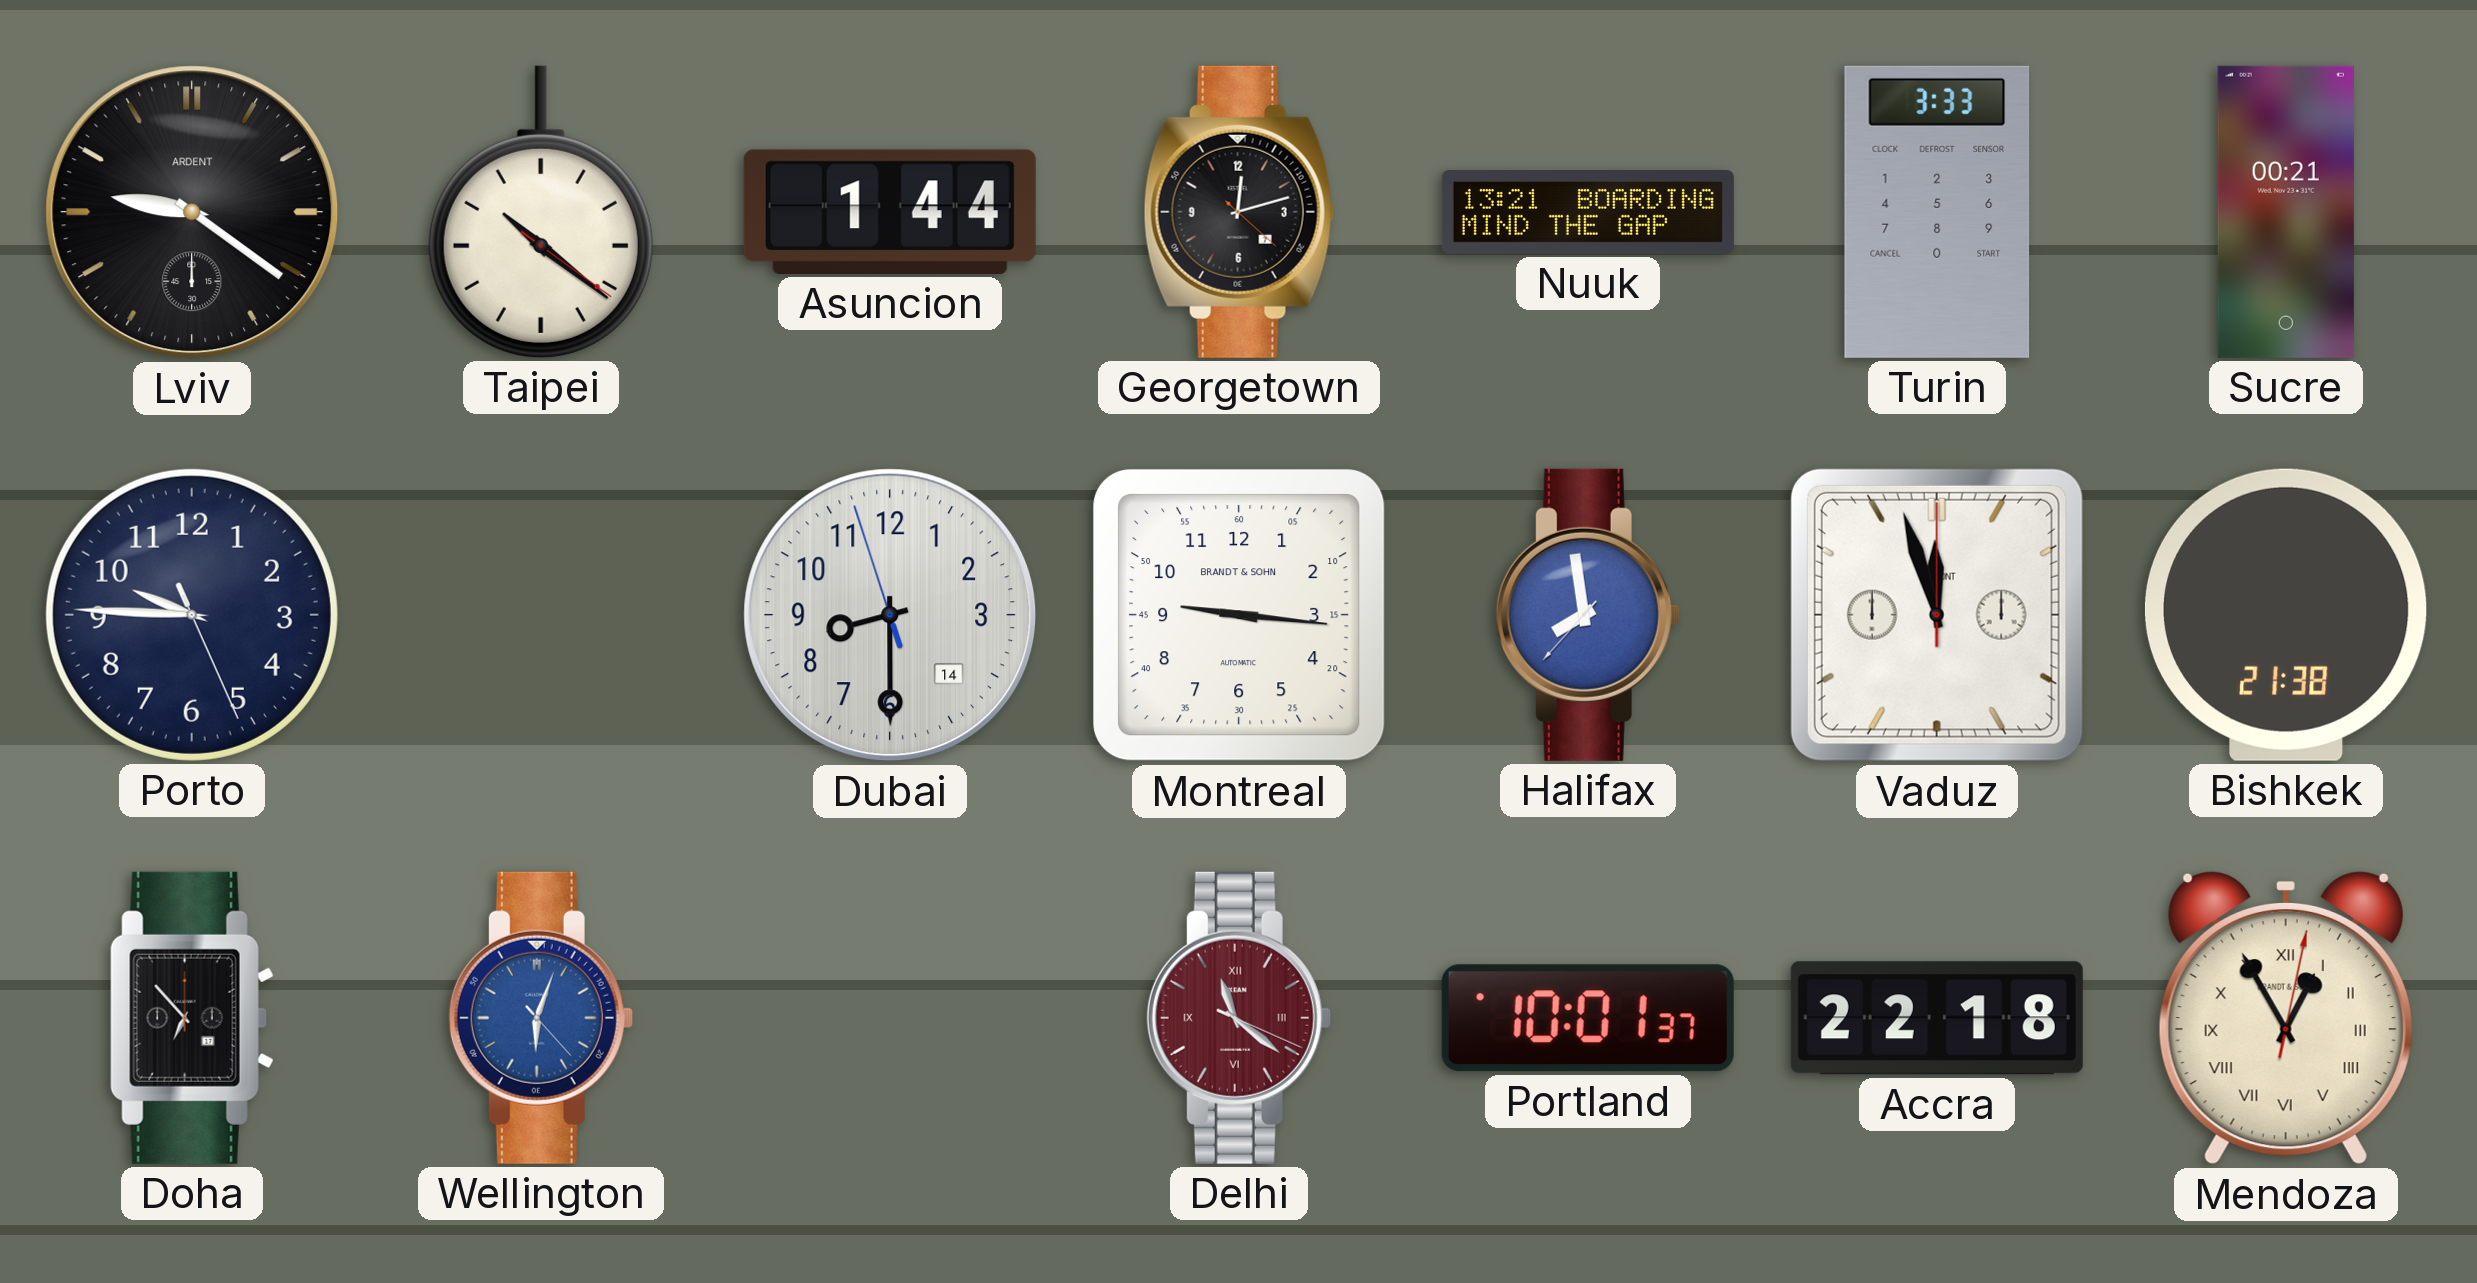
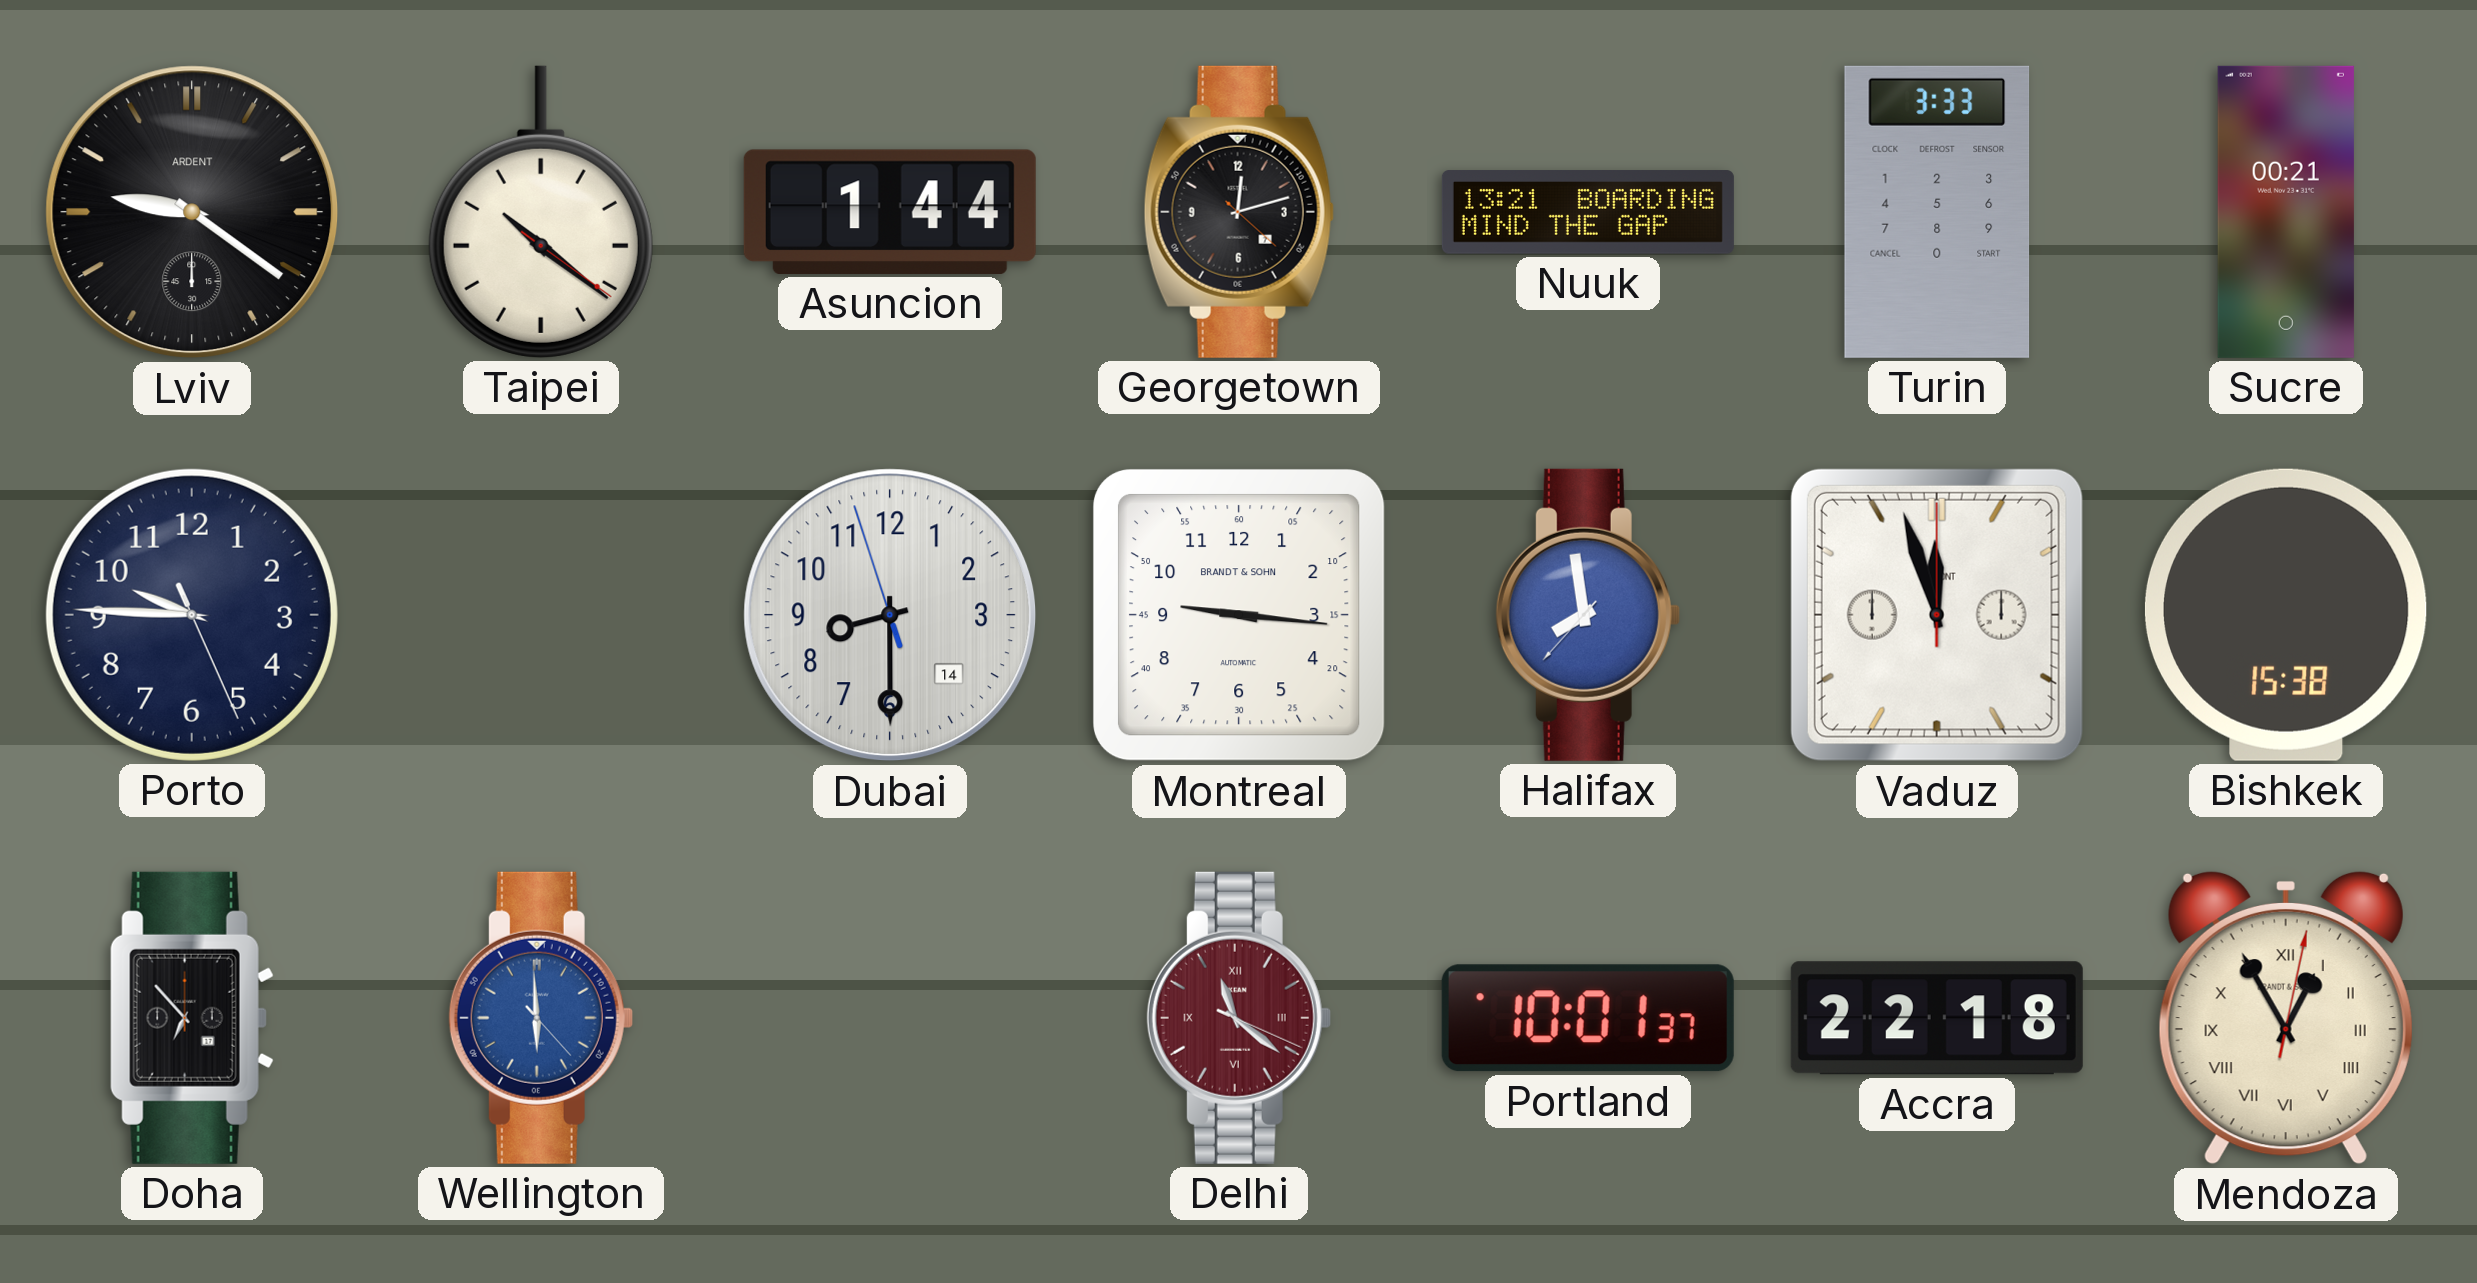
Bishkek: 21:38 -> 15:38 (2286, 615)
Wellington: 6:03 -> 5:59 (541, 1018)
